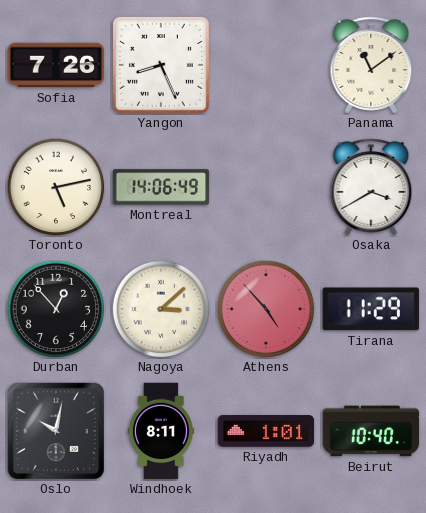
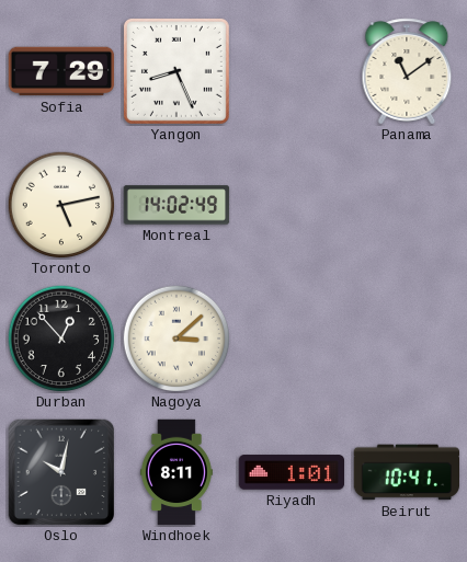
Sofia: 7:26 -> 7:29 (61, 71)
Montreal: 14:06 -> 14:02 (176, 205)
Osaka: 3:40 -> none (371, 187)
Athens: 4:53 -> none (266, 309)
Tirana: 11:29 -> none (371, 309)
Beirut: 10:40 -> 10:41 (407, 472)
